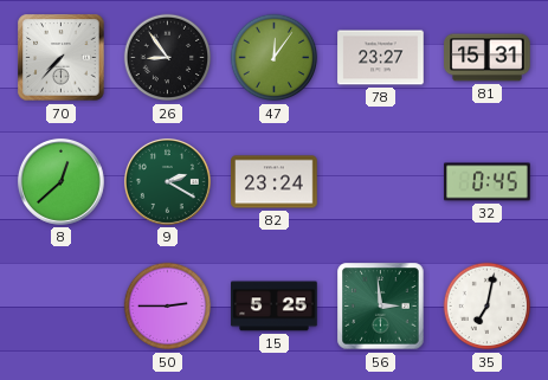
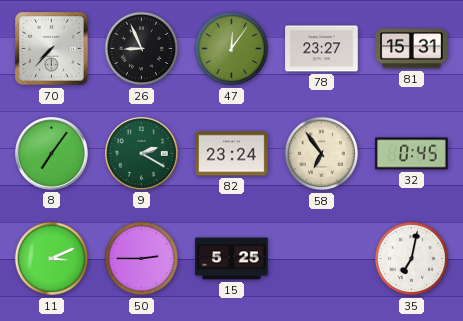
26: 8:54 -> 8:56 (142, 49)
8: 12:38 -> 7:06 (51, 153)
58: none -> 6:54 (322, 154)
11: none -> 3:11 (52, 259)
56: 2:59 -> none (381, 307)
